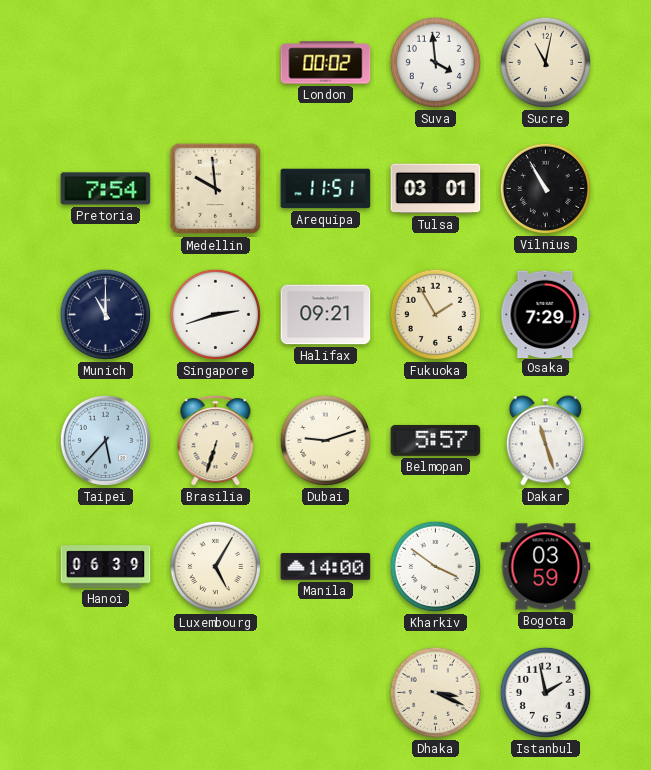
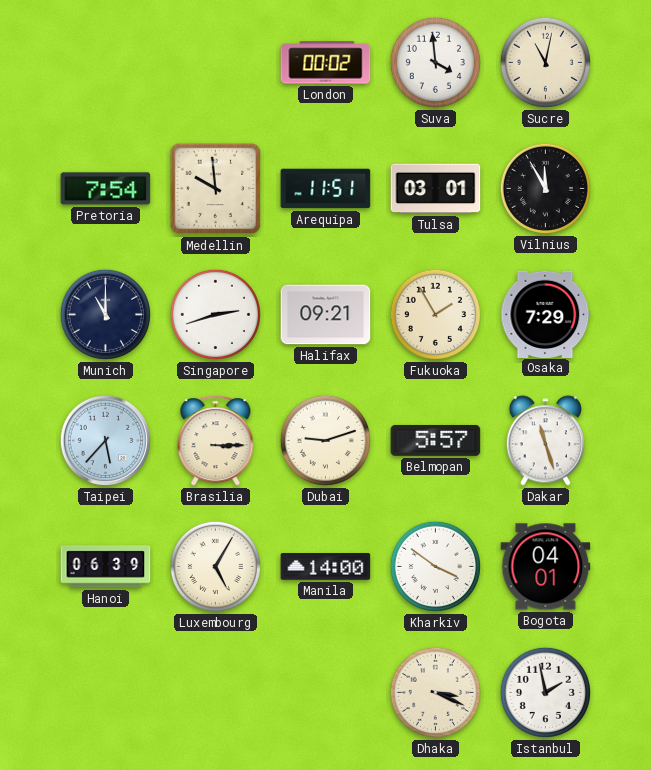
Vilnius: 10:55 -> 11:55 (545, 188)
Brasilia: 6:33 -> 3:15 (216, 441)
Bogota: 03:59 -> 04:01 (546, 567)
